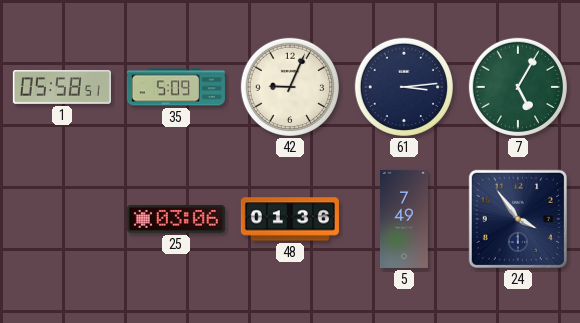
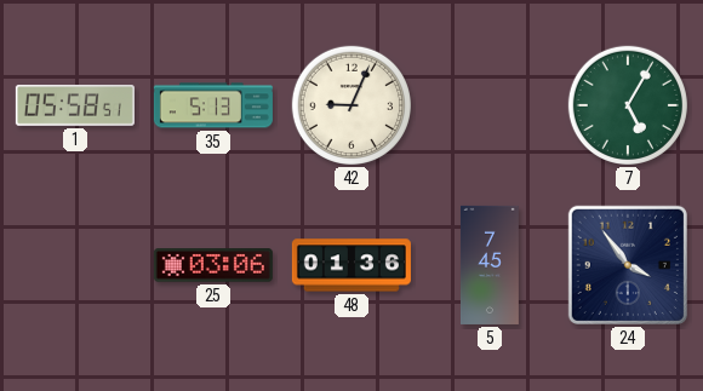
35: 5:09 -> 5:13 (213, 105)
61: 3:14 -> none (404, 87)
5: 7:49 -> 7:45 (490, 265)
